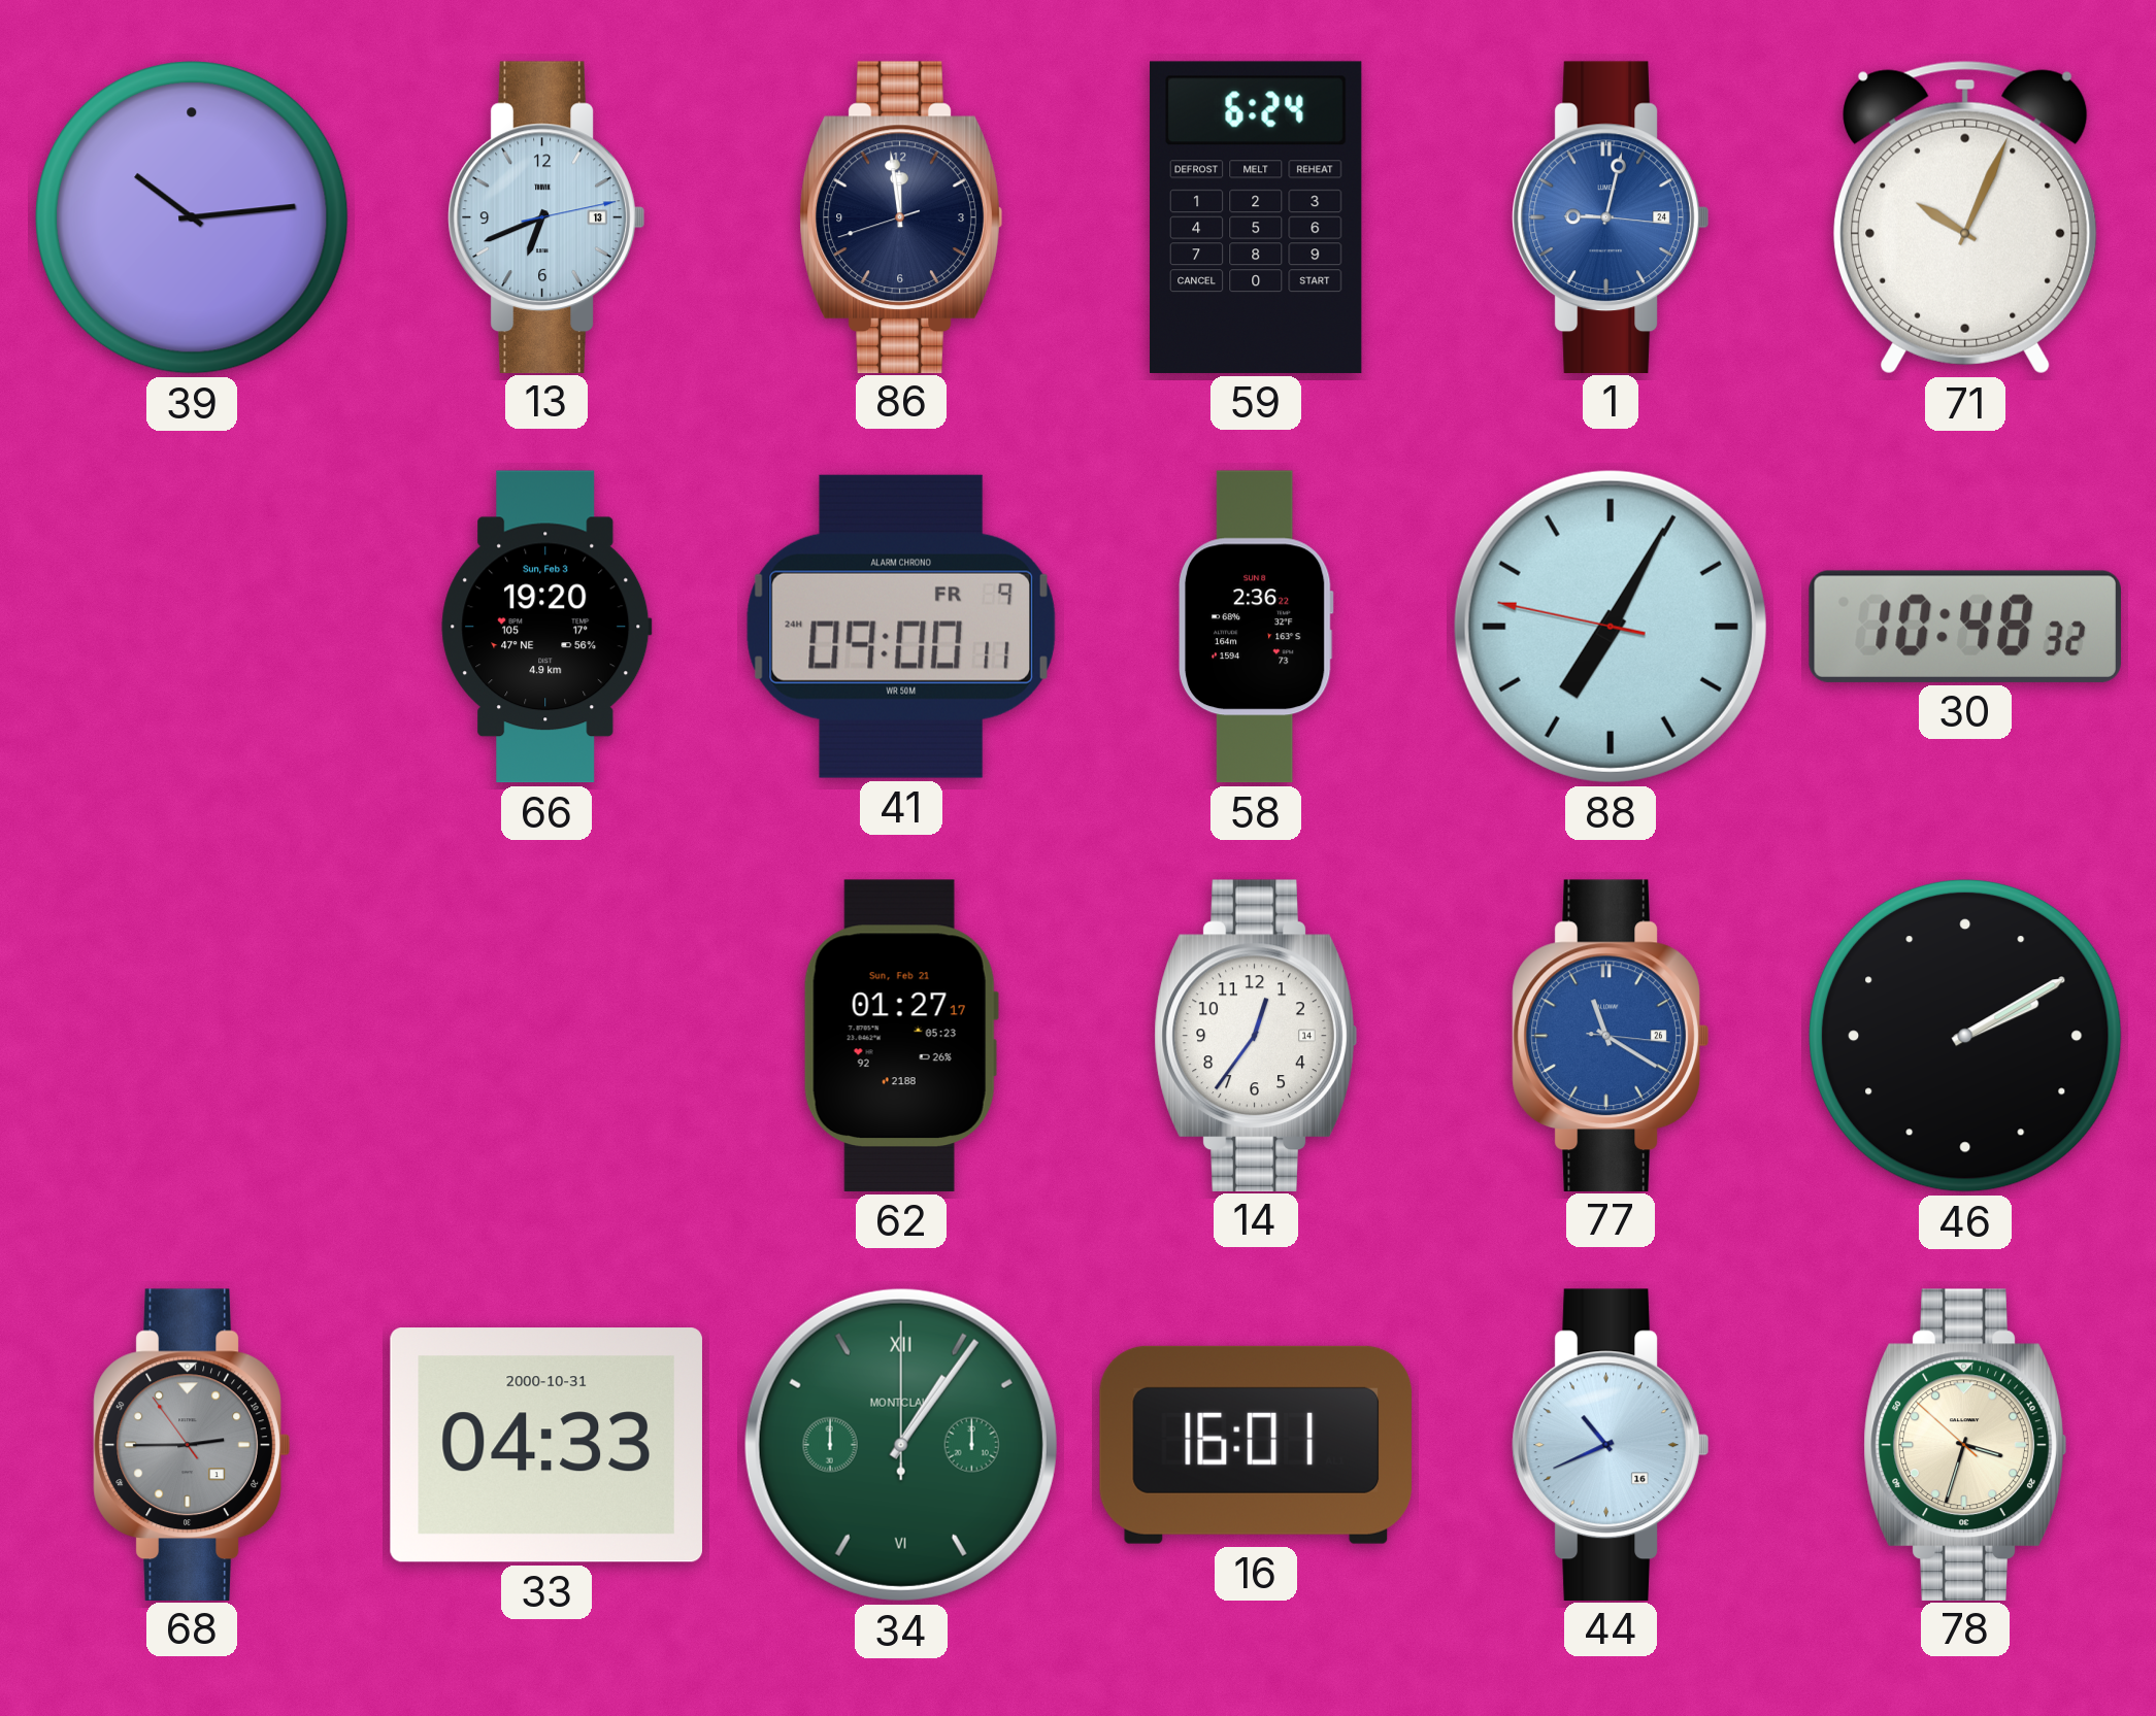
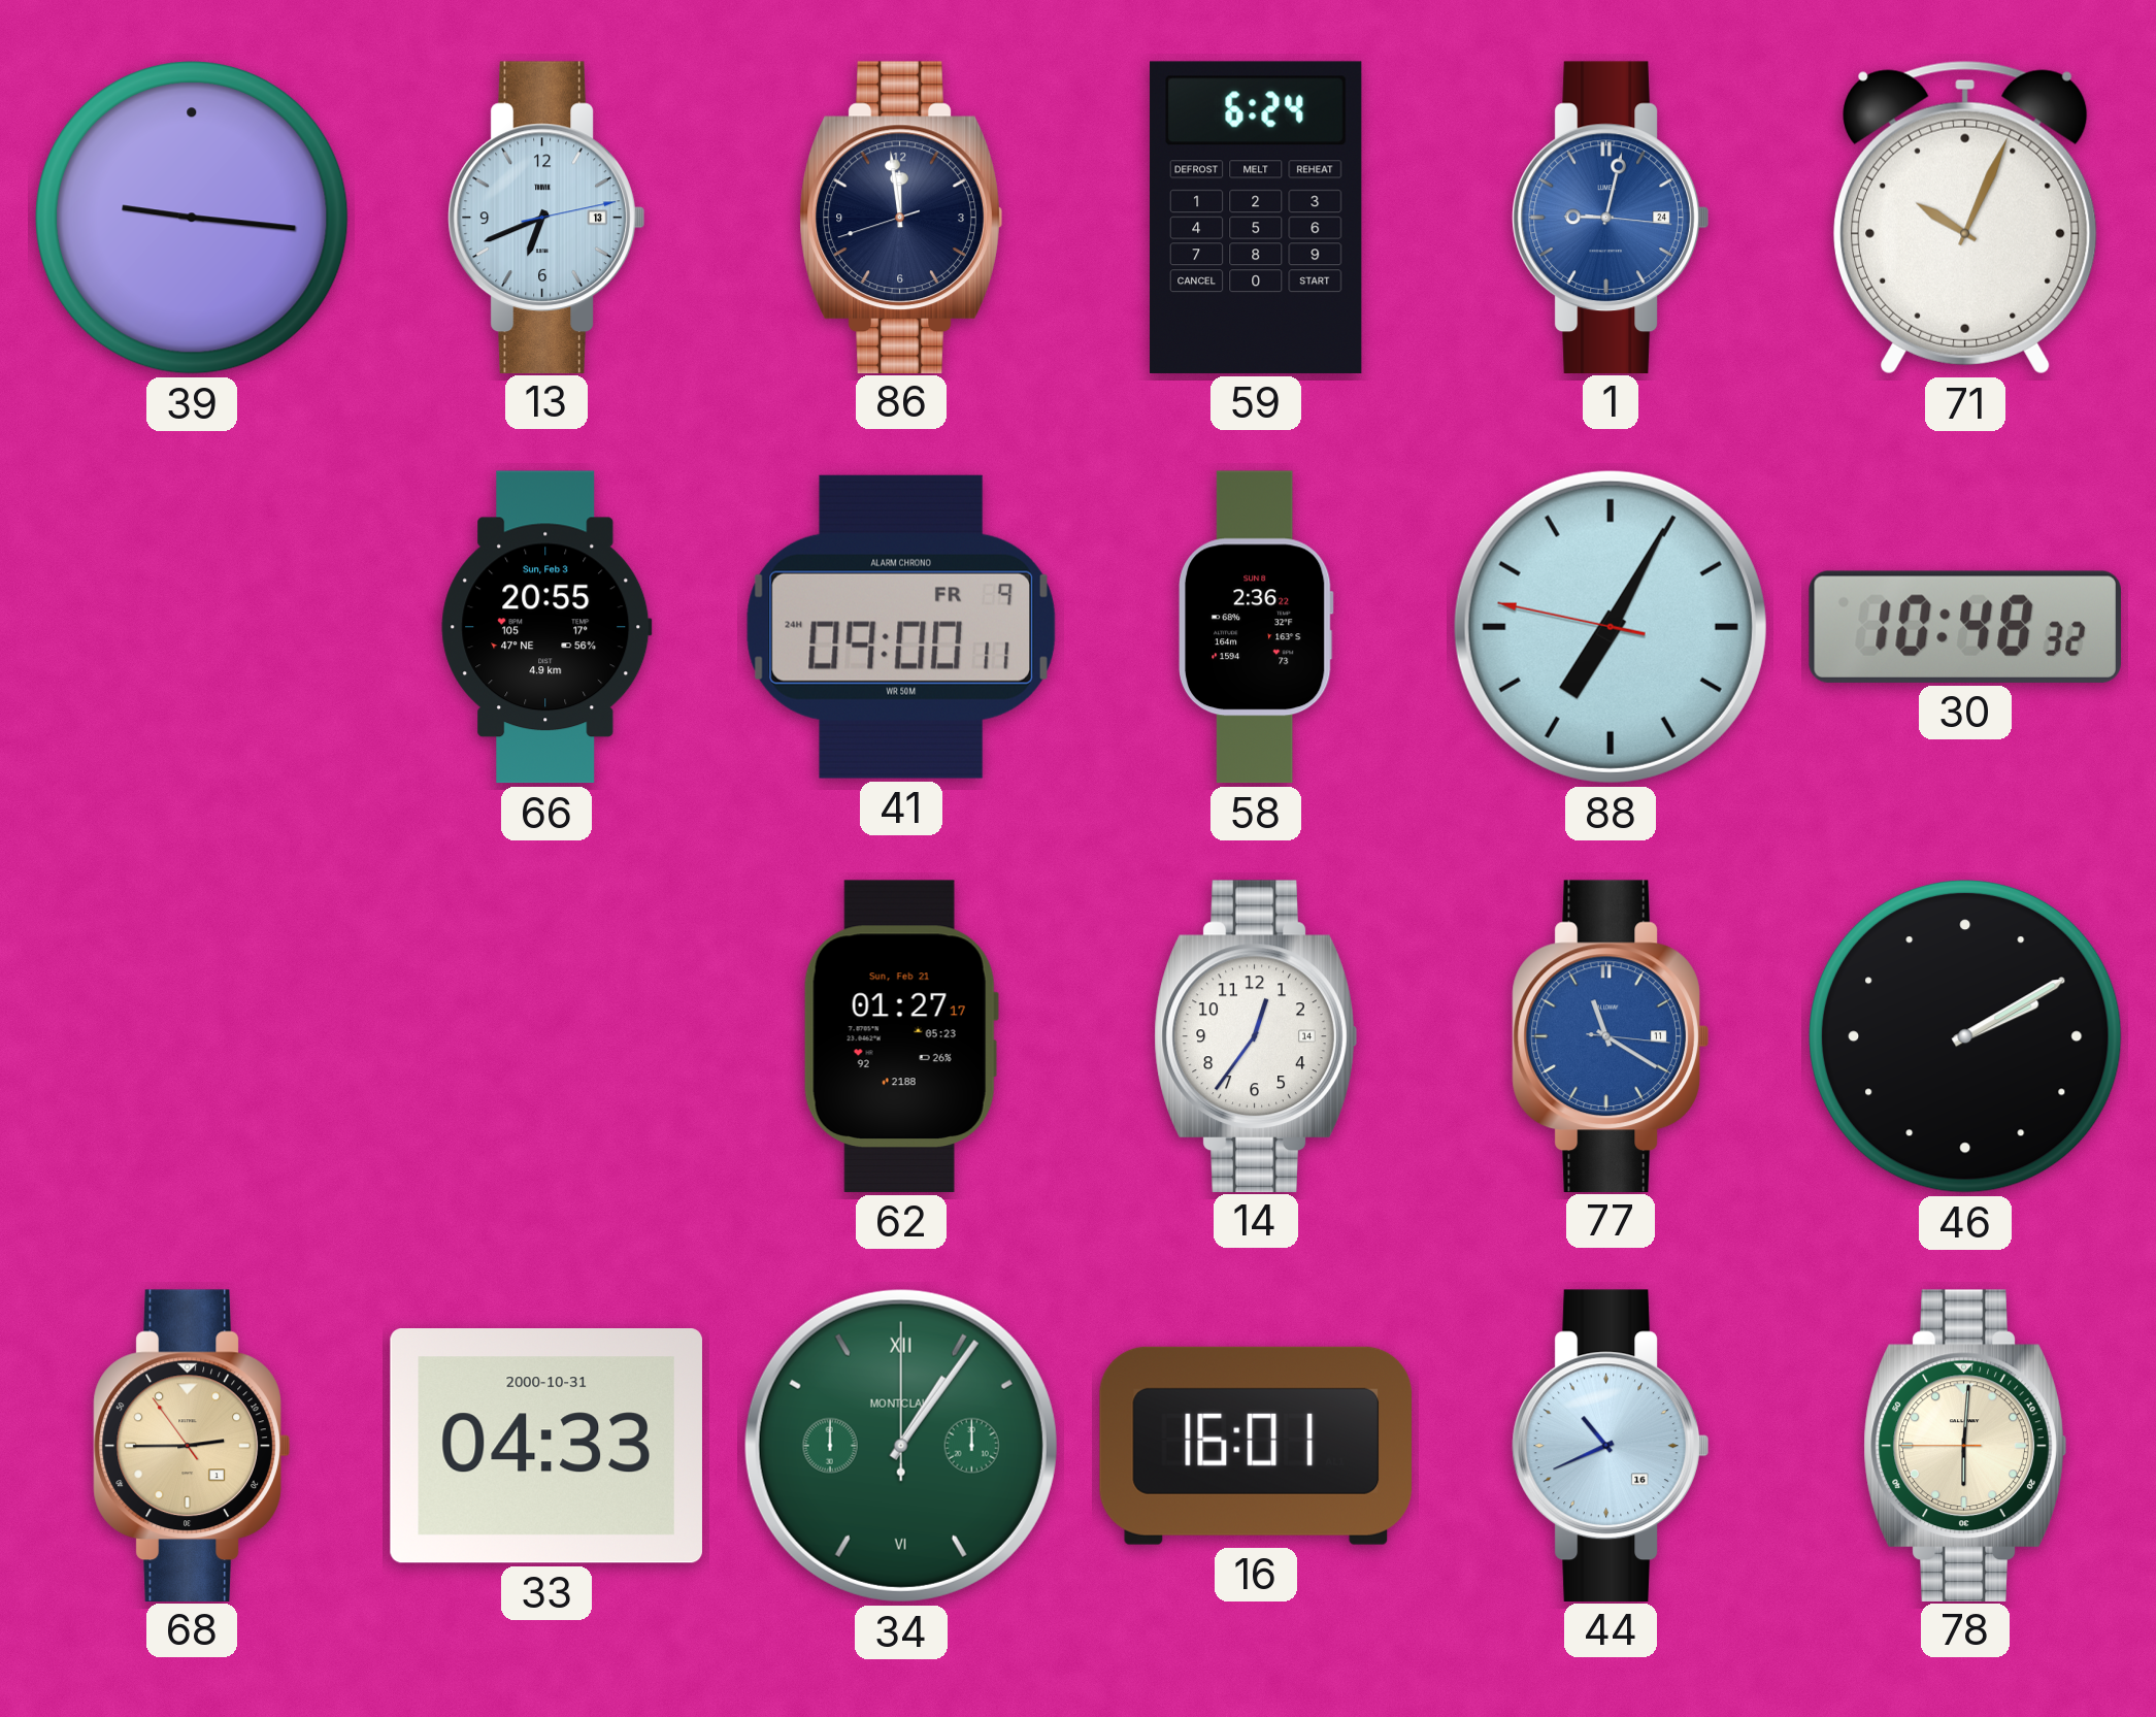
39: 10:14 -> 9:16 (193, 219)
66: 19:20 -> 20:55 (546, 627)
77 date: 26 -> 11 (1611, 1035)
68 dial: grey -> champagne (192, 1445)
78: 3:32 -> 6:00 (1965, 1445)
